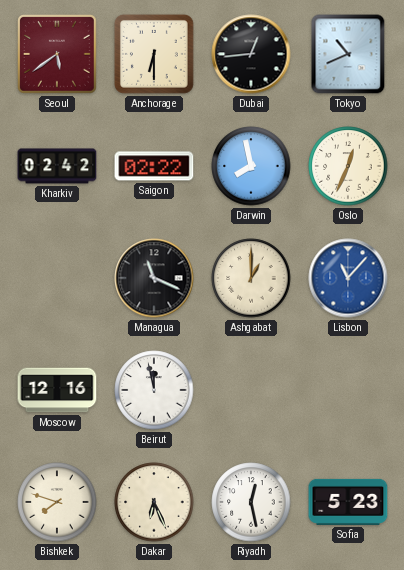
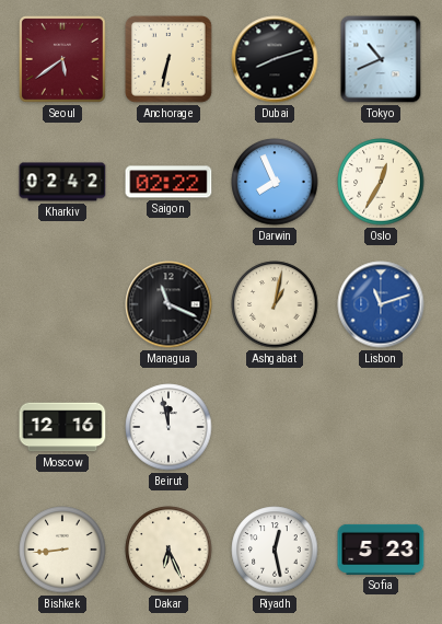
Anchorage: 6:30 -> 6:32 (168, 59)
Dubai: 12:44 -> 8:12 (275, 59)
Darwin: 7:58 -> 7:56 (275, 182)
Oslo: 12:34 -> 12:35 (381, 182)
Ashgabat: 1:00 -> 1:02 (275, 304)
Lisbon: 11:07 -> 11:12 (381, 304)
Bishkek: 7:48 -> 8:44 (62, 550)
